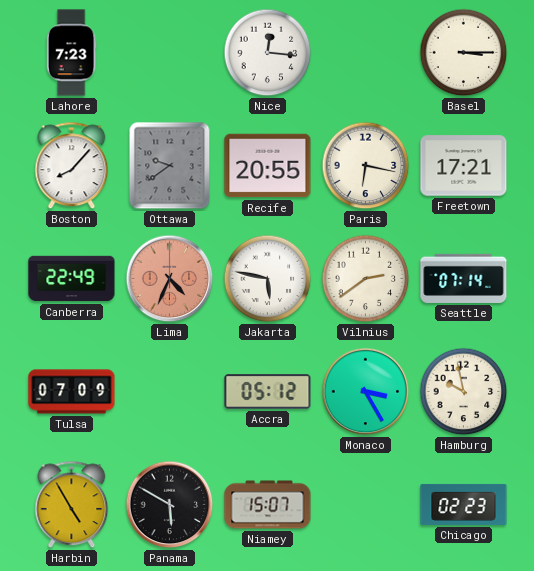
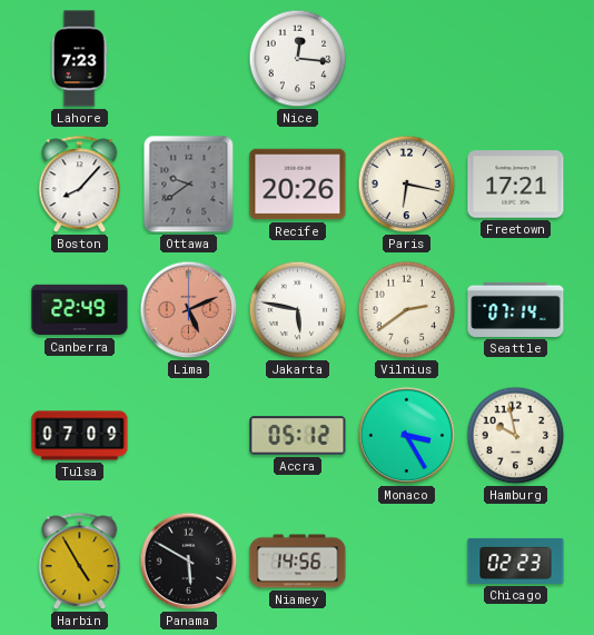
Basel: 3:15 -> none (464, 53)
Recife: 20:55 -> 20:26 (298, 185)
Lima: 4:34 -> 5:11 (189, 310)
Niamey: 15:07 -> 14:56 (298, 562)
